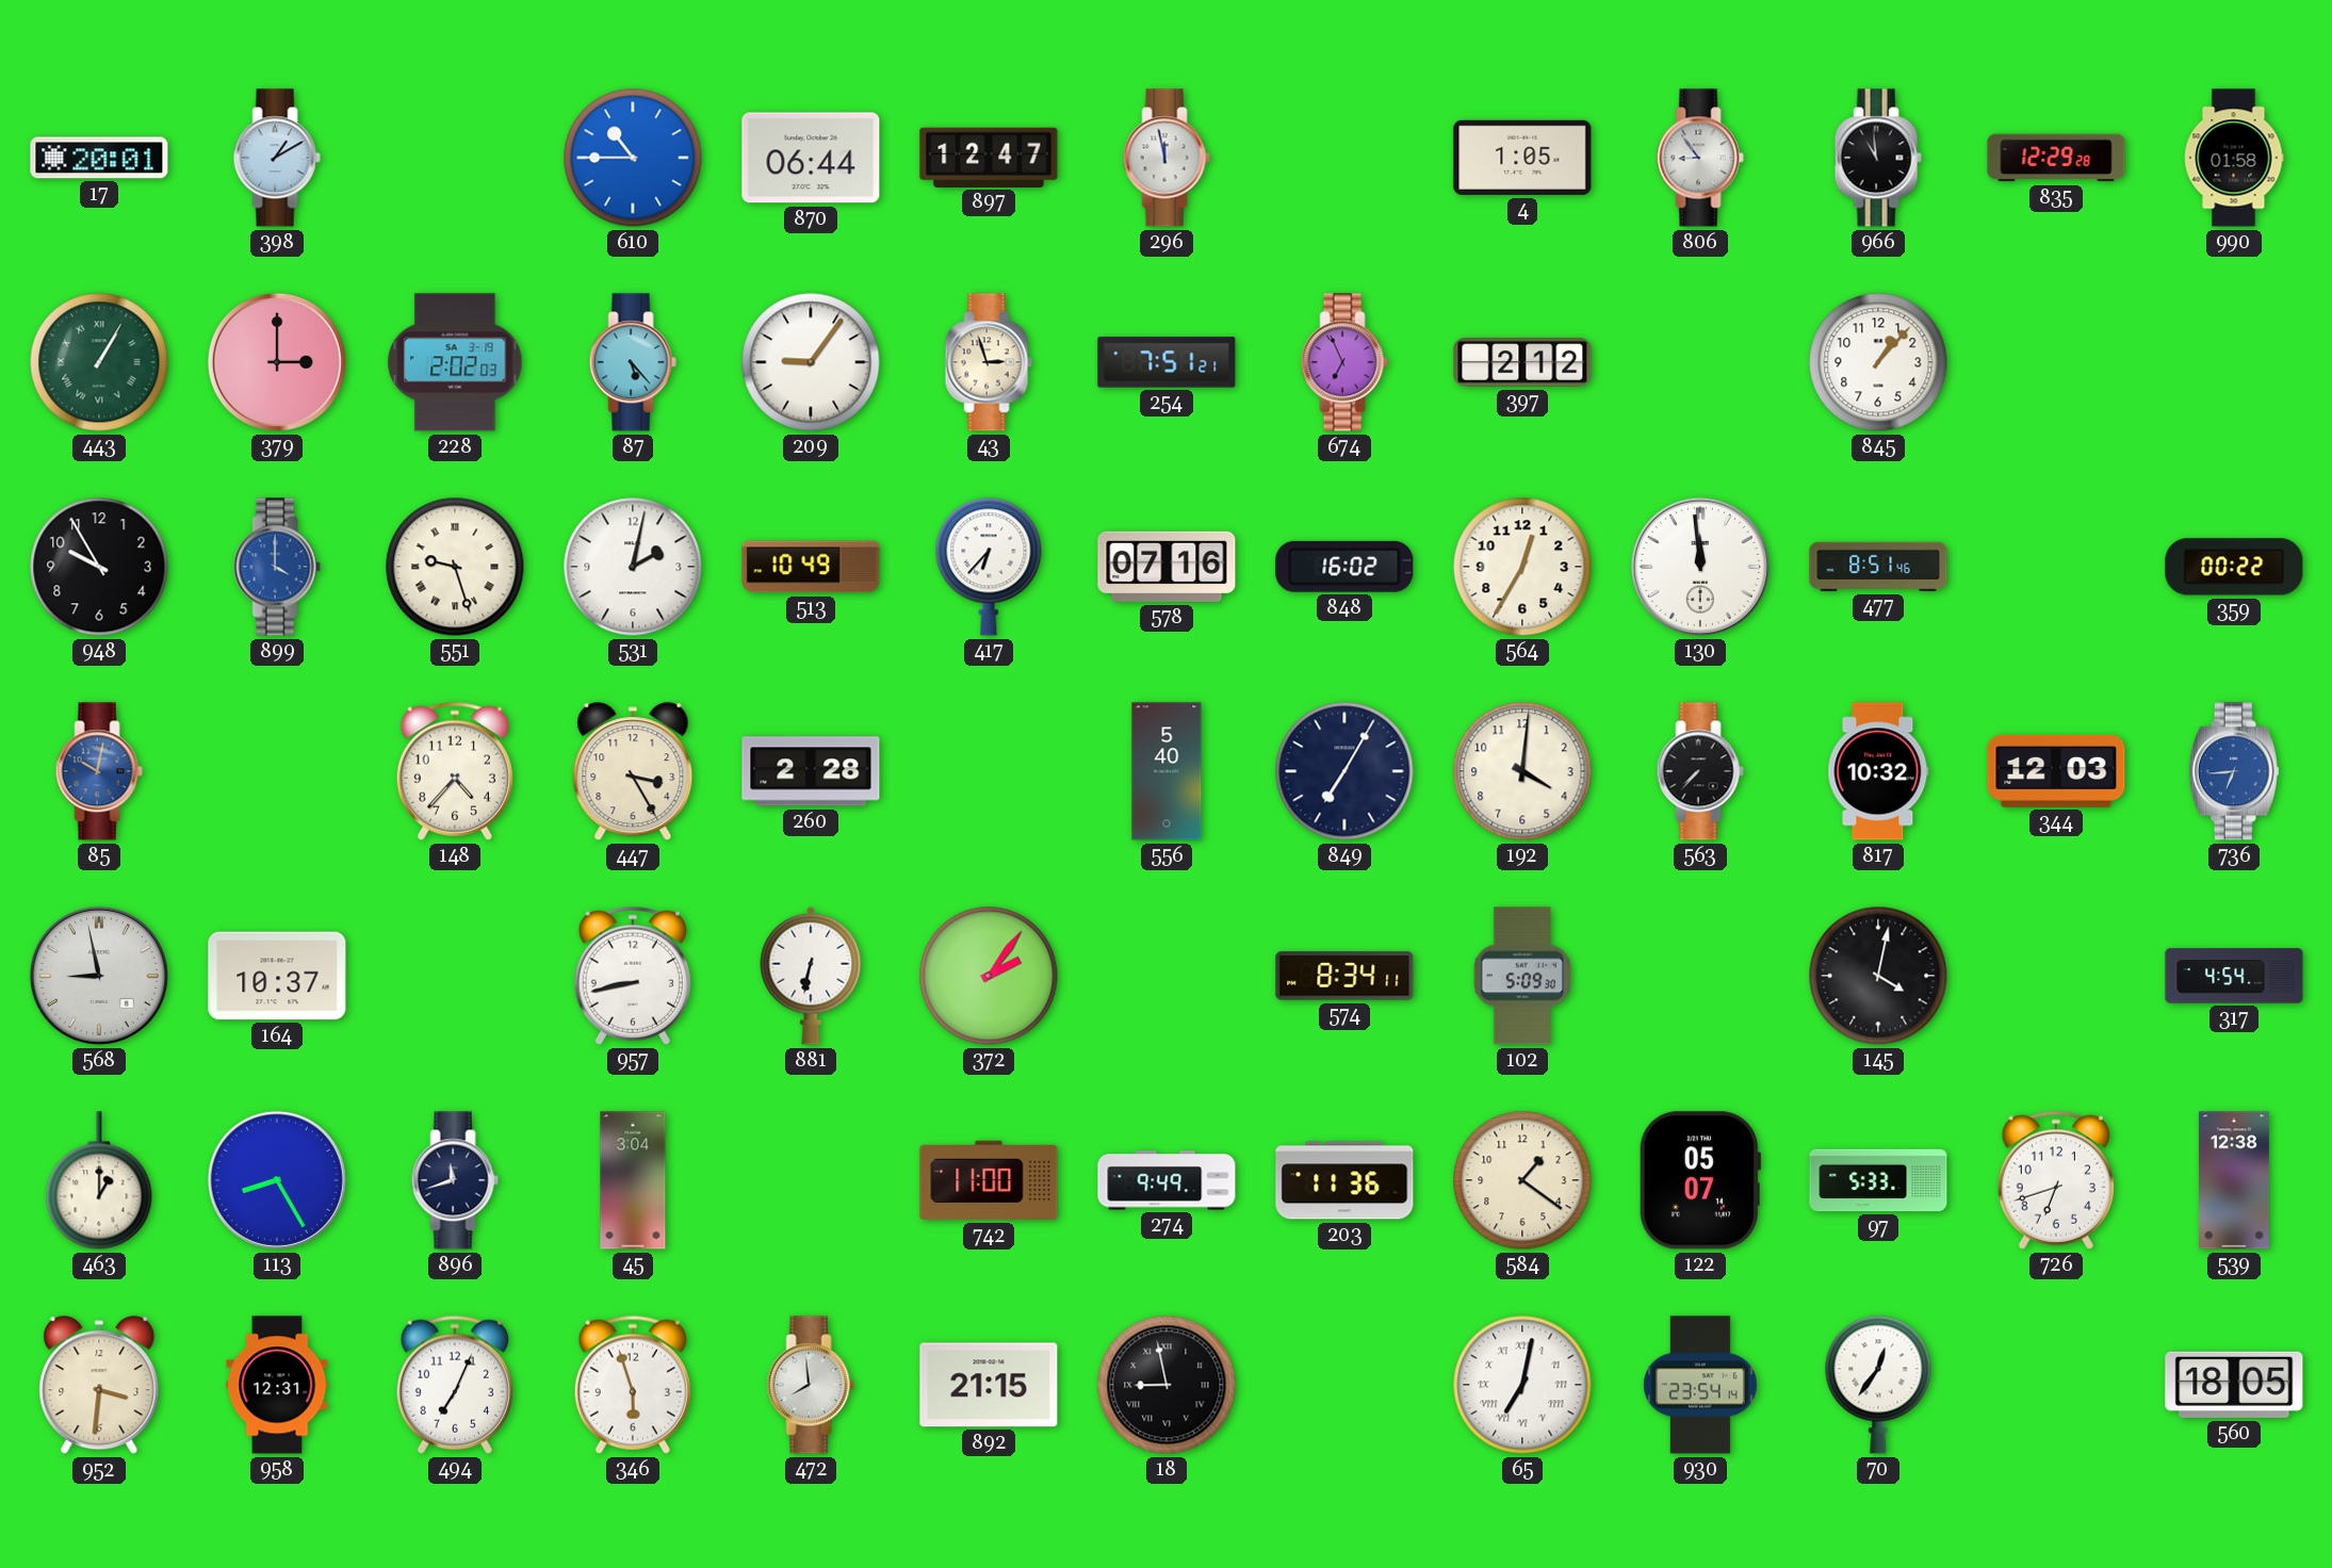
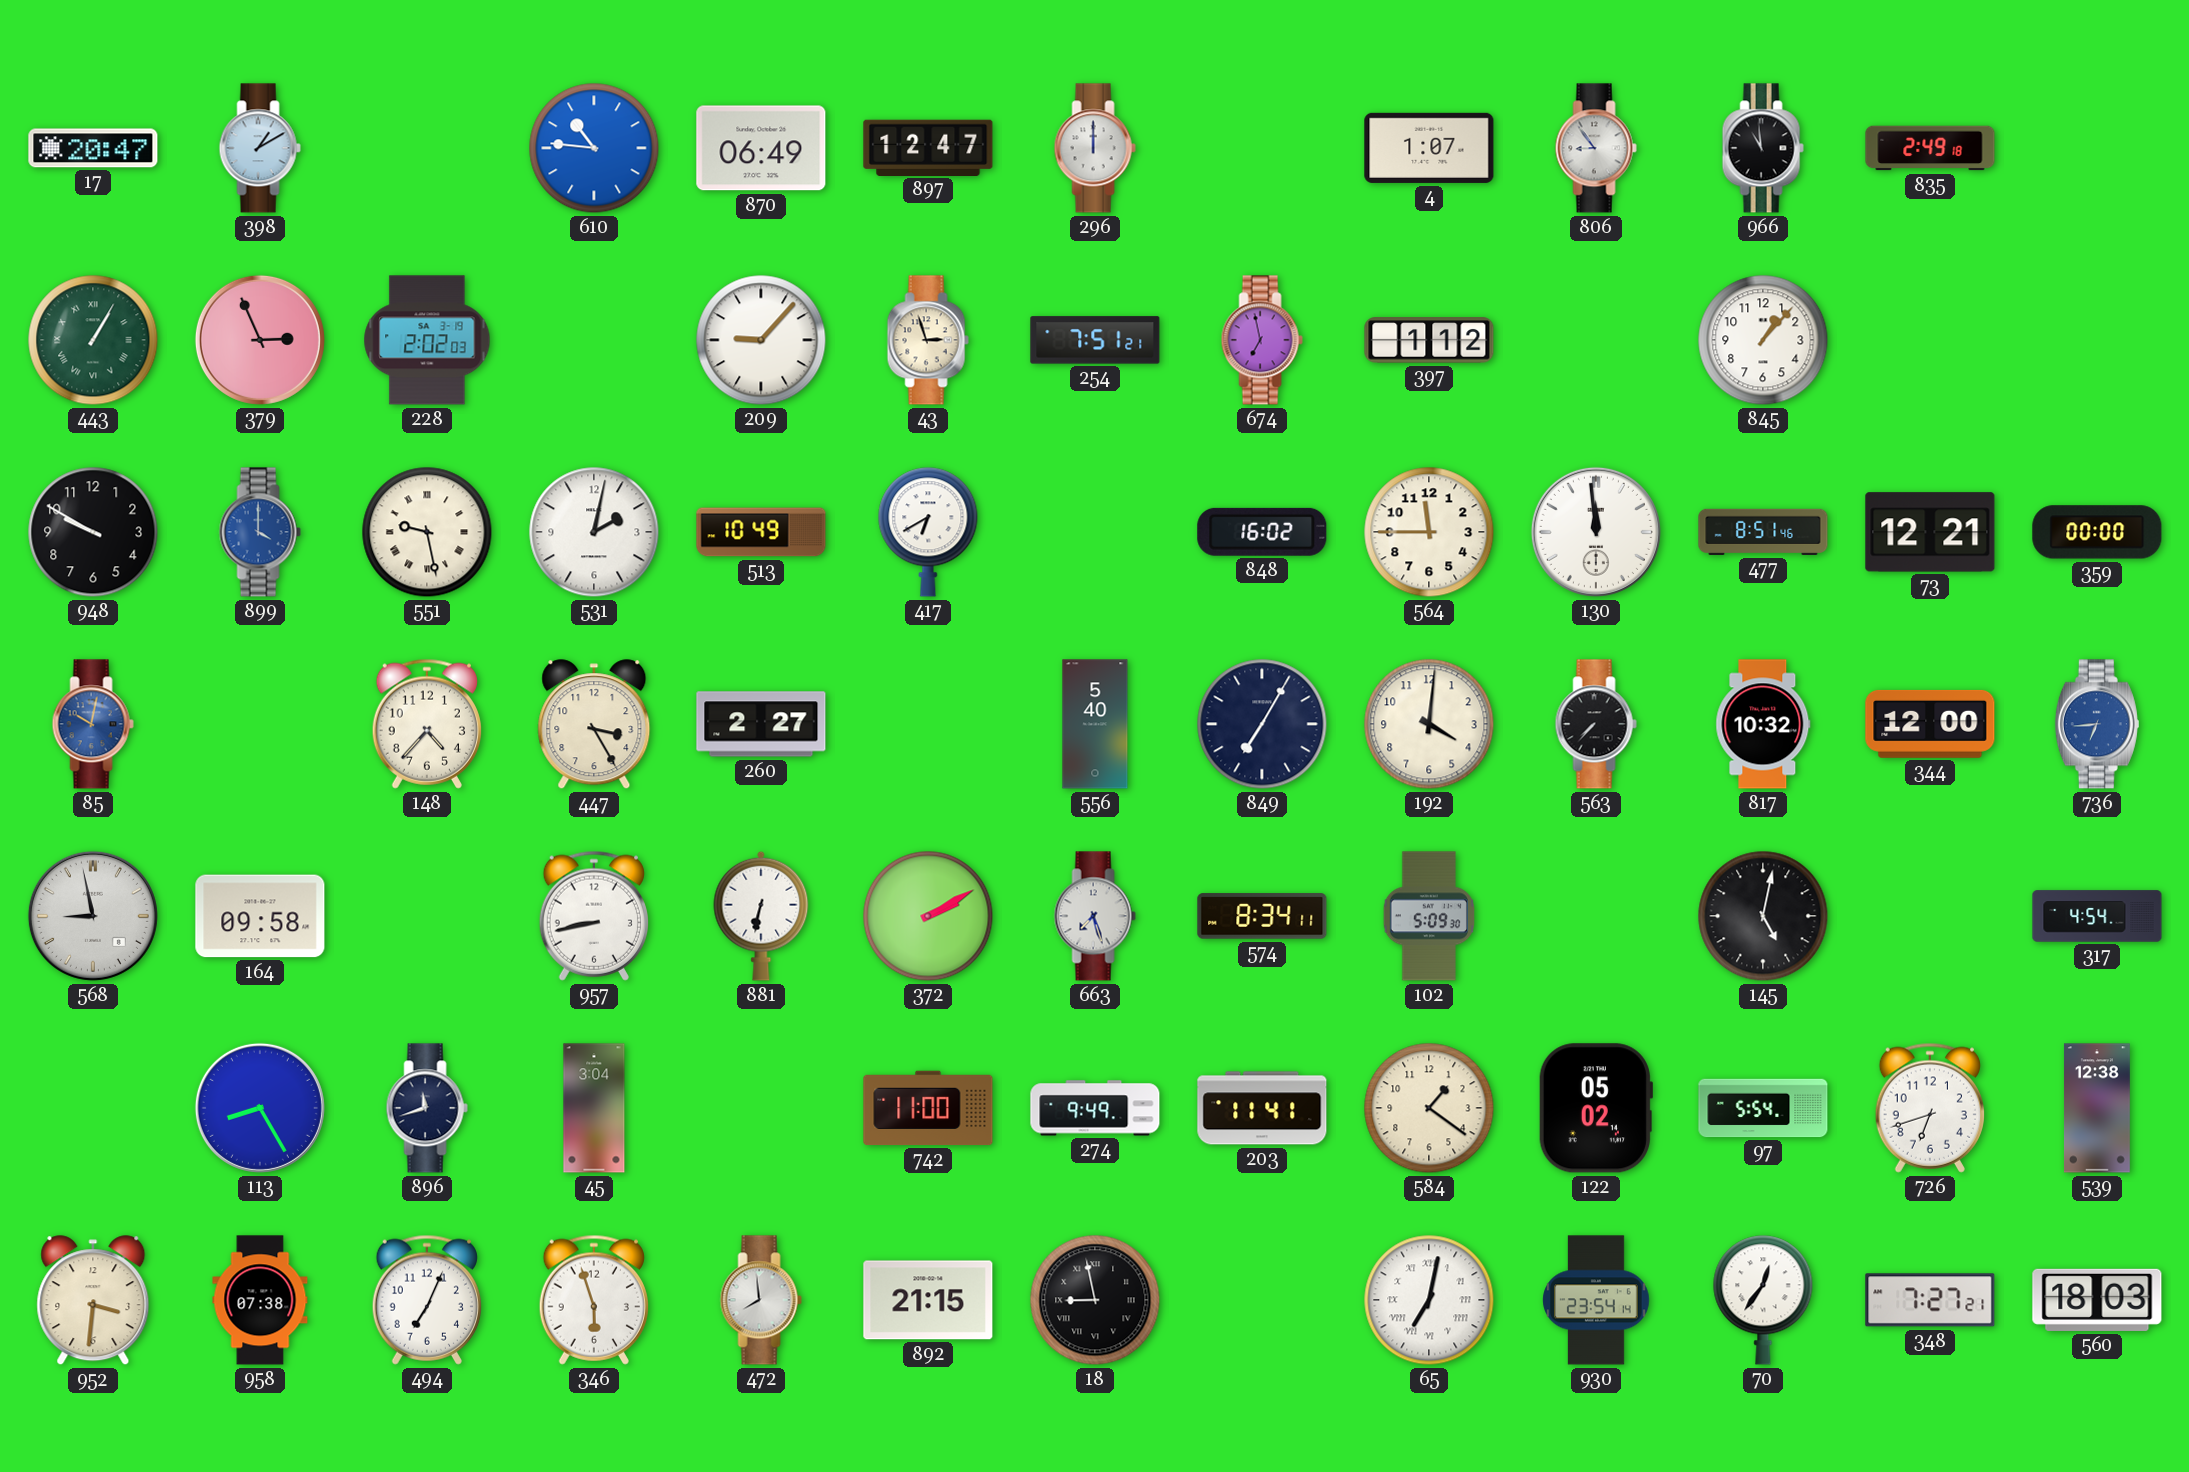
17: 20:01 -> 20:47 (93, 148)
610: 10:45 -> 10:46 (594, 148)
870: 06:44 -> 06:49 (761, 148)
296: 11:58 -> 12:00 (1095, 148)
4: 1:05 -> 1:07 (1429, 148)
835: 12:29 -> 2:49 (1930, 148)
990: 01:58 -> none (2234, 158)
379: 3:00 -> 2:56 (260, 340)
87: 5:23 -> none (633, 362)
209: 9:06 -> 9:07 (761, 340)
674: 6:56 -> 6:58 (1262, 340)
397: 2:12 -> 1:12 (1429, 340)
948: 9:55 -> 9:50 (93, 532)
551: 9:27 -> 9:28 (427, 532)
417: 6:37 -> 6:40 (928, 532)
578: 07:16 -> none (1167, 567)
564: 12:35 -> 11:45 (1429, 532)
73: none -> 12:21 (1930, 532)
359: 00:22 -> 00:00 (2097, 532)
260: 2:28 -> 2:27 (761, 724)
344: 12:03 -> 12:00 (1930, 724)
164: 10:37 -> 09:58 (260, 916)
372: 2:06 -> 2:10 (928, 916)
663: none -> 7:27 (1095, 916)
145: 4:02 -> 5:02 (1763, 916)
463: 1:00 -> none (99, 1180)
203: 11:36 -> 11:41 (1262, 1108)
122: 05:07 -> 05:02 (1595, 1108)
97: 5:33 -> 5:54 (1763, 1108)
958: 12:31 -> 07:38 (260, 1300)
348: none -> 7:27 (1930, 1300)
560: 18:05 -> 18:03 (2097, 1300)
